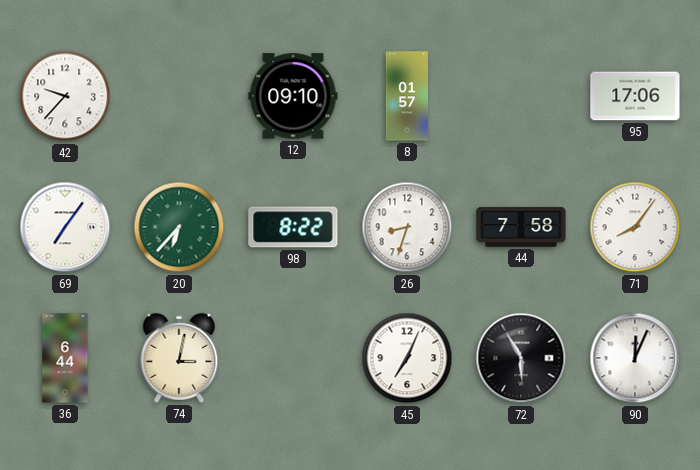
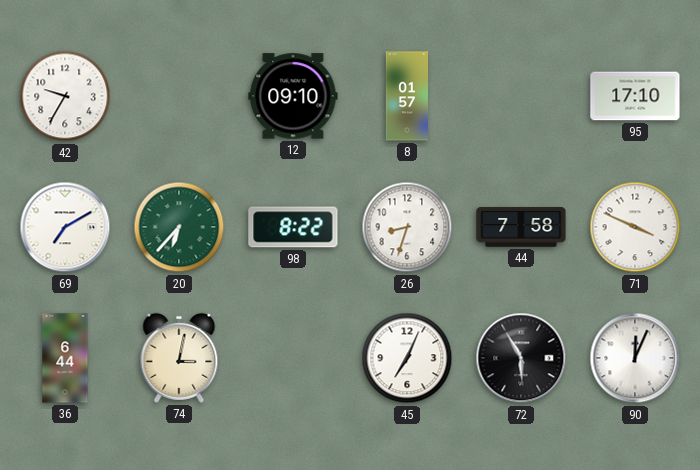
42: 9:37 -> 9:35 (65, 96)
95: 17:06 -> 17:10 (635, 96)
69: 7:06 -> 7:10 (65, 227)
71: 8:06 -> 3:49 (635, 227)
